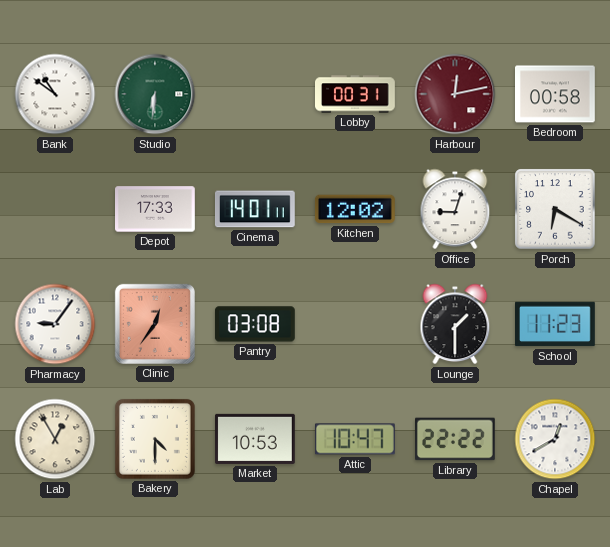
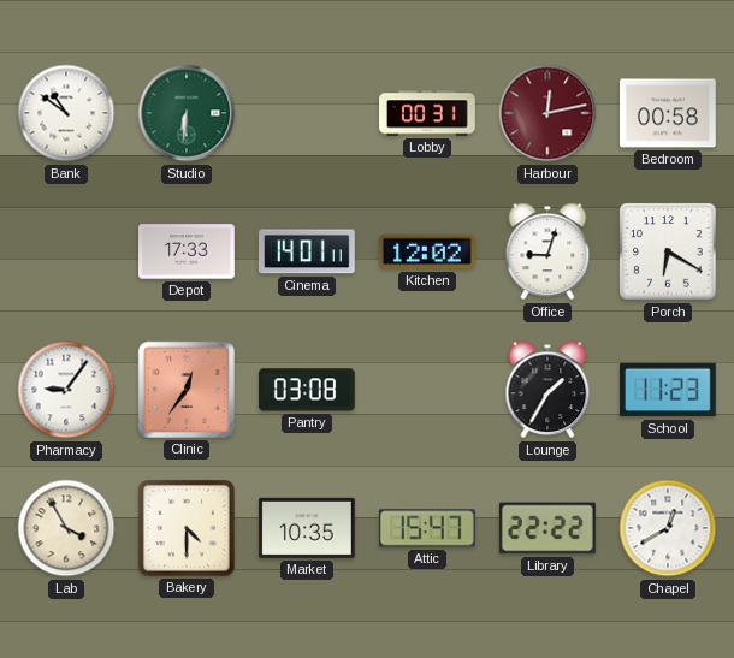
Lounge: 1:30 -> 1:35 (547, 390)
Lab: 12:55 -> 3:55 (66, 528)
Market: 10:53 -> 10:35 (308, 528)
Attic: 10:47 -> 15:47 (427, 528)
